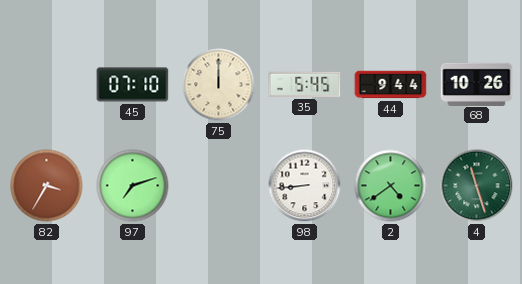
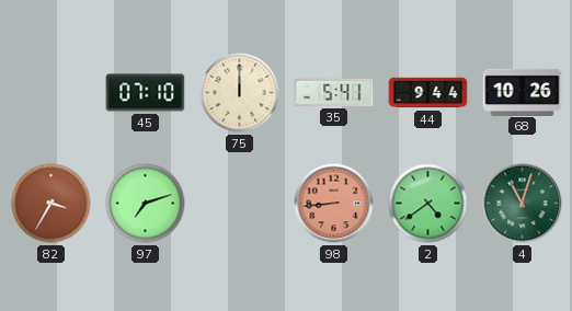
35: 5:45 -> 5:41 (334, 92)
98 dial: white -> salmon (334, 204)
4: 11:27 -> 11:03 (523, 204)
